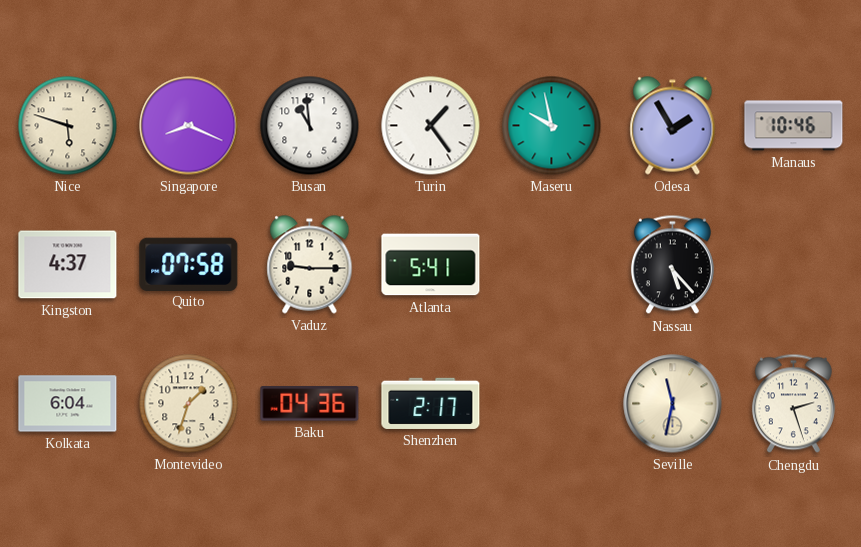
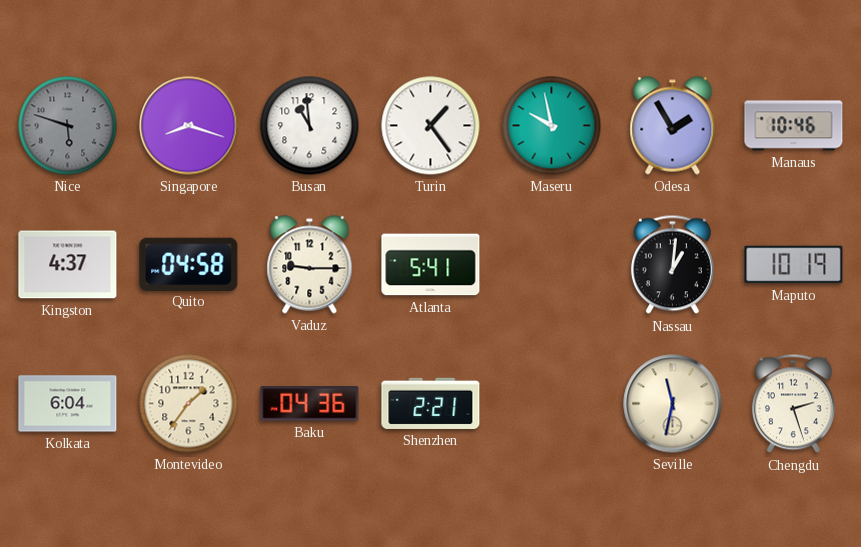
Nice dial: cream -> grey (68, 126)
Singapore: 8:19 -> 8:18 (189, 126)
Quito: 07:58 -> 04:58 (189, 264)
Nassau: 5:23 -> 1:01 (672, 265)
Maputo: none -> 10:19 (794, 265)
Montevideo: 1:33 -> 1:36 (189, 404)
Shenzhen: 2:17 -> 2:21 (431, 403)
